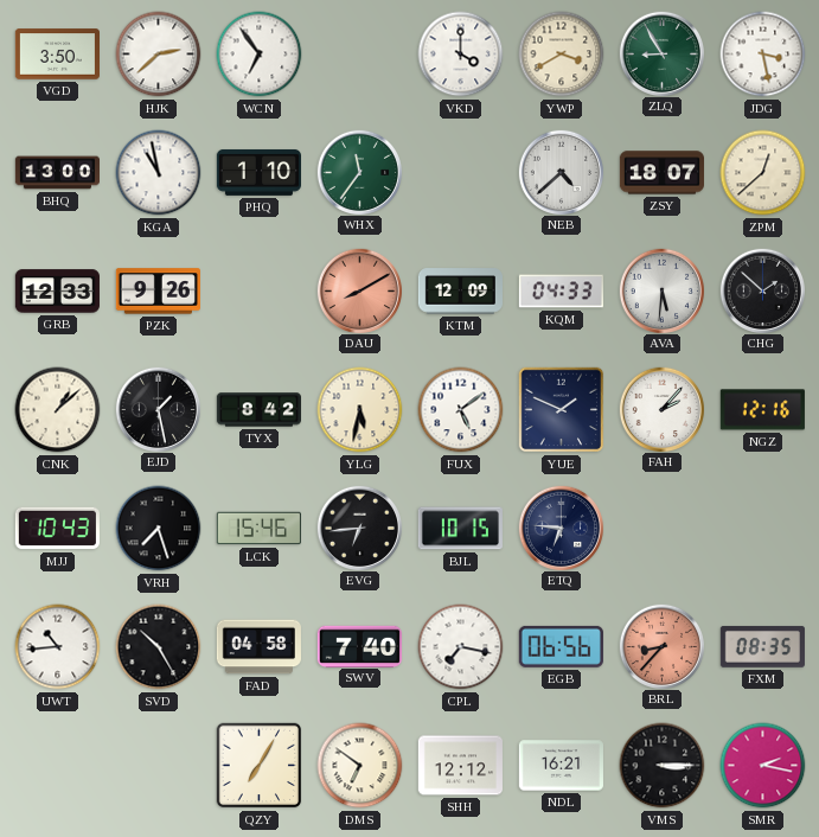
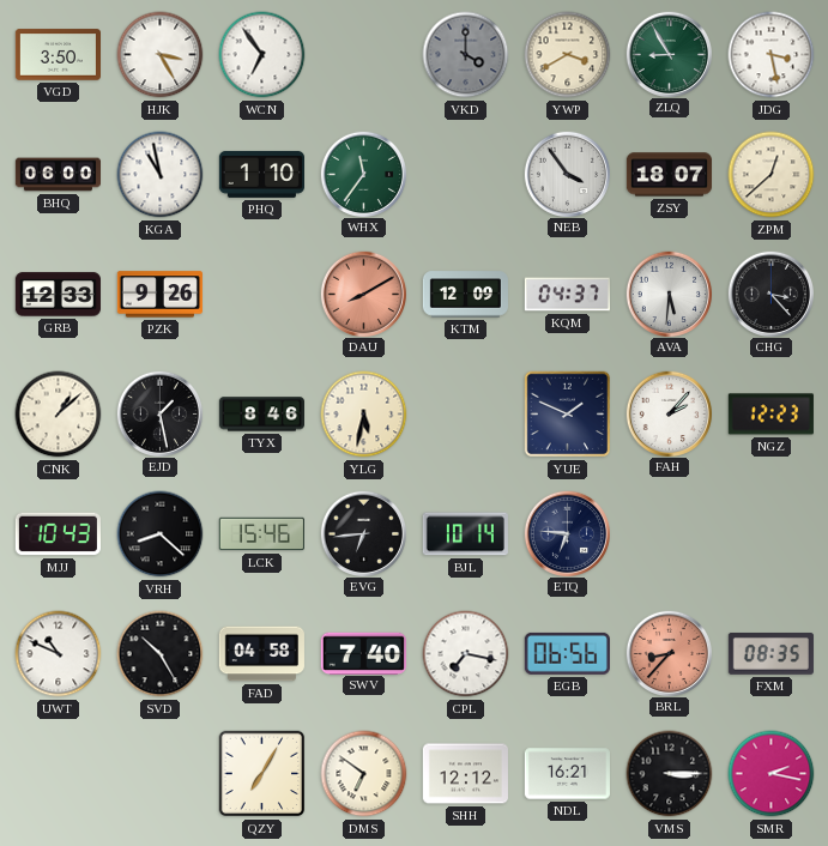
HJK: 2:38 -> 3:25 (161, 55)
VKD dial: white -> grey (466, 55)
BHQ: 13:00 -> 06:00 (58, 175)
NEB: 4:38 -> 3:54 (567, 174)
KQM: 04:33 -> 04:37 (567, 295)
CHG: 1:52 -> 3:23 (770, 294)
TYX: 8:42 -> 8:46 (261, 415)
FUX: 5:09 -> none (461, 410)
NGZ: 12:16 -> 12:23 (770, 415)
VRH: 7:27 -> 8:22 (161, 534)
BJL: 10:15 -> 10:14 (465, 534)
UWT: 10:44 -> 10:49 (59, 654)
